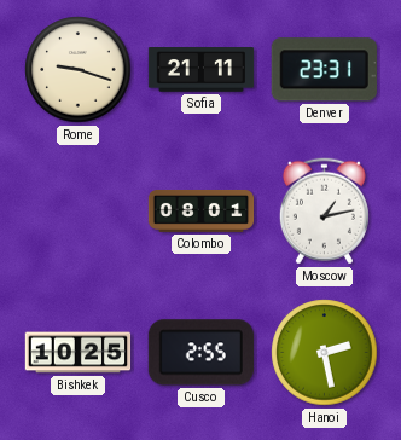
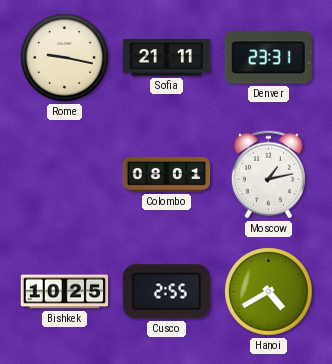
Rome: 9:18 -> 9:17 (65, 58)
Hanoi: 2:28 -> 4:40 (269, 292)
